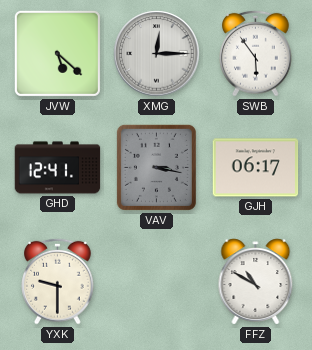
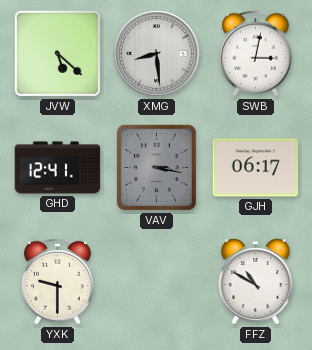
XMG: 12:15 -> 8:29 (157, 54)
SWB: 5:54 -> 3:02 (256, 53)
